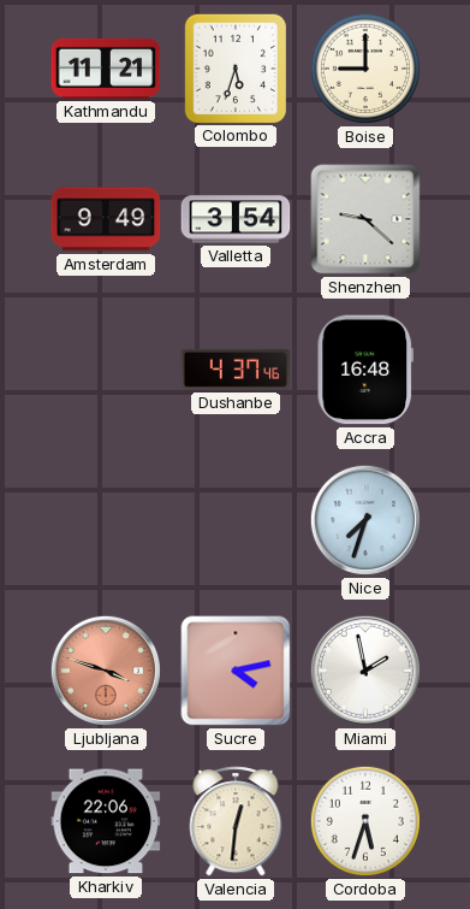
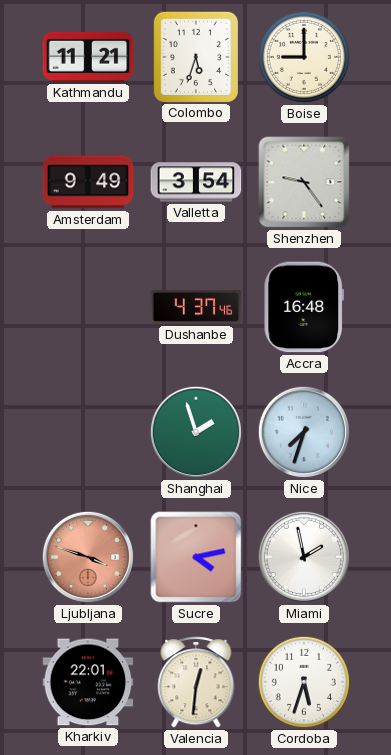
Shenzhen: 9:22 -> 9:24 (304, 182)
Shanghai: none -> 1:57 (196, 432)
Kharkiv: 22:06 -> 22:01 (88, 682)
